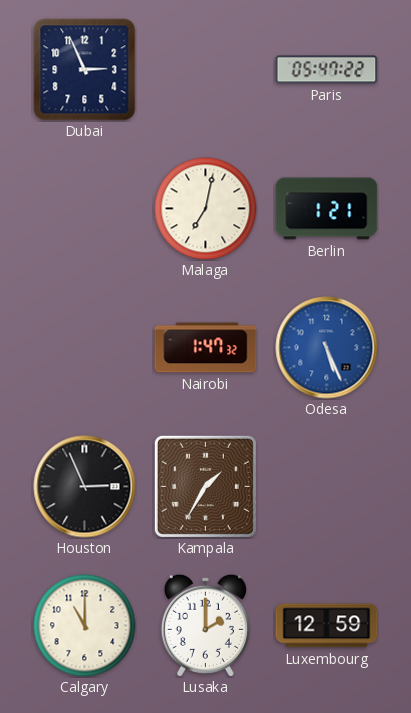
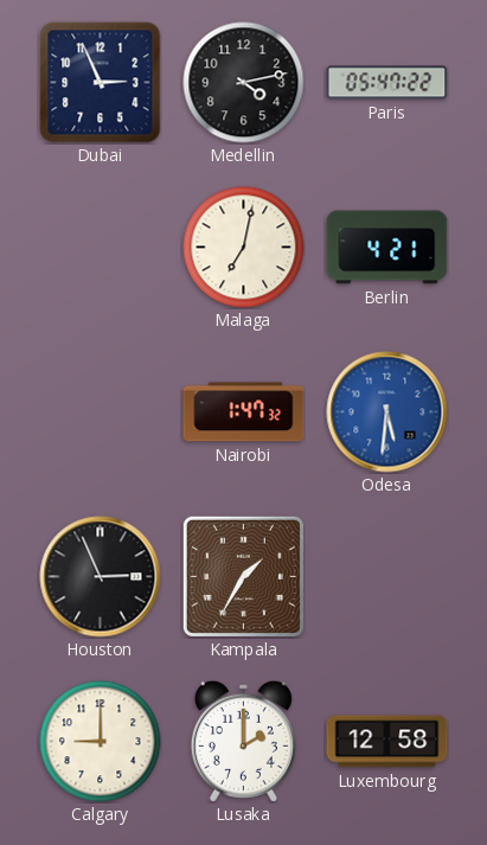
Medellin: none -> 4:13 (244, 83)
Berlin: 1:21 -> 4:21 (387, 248)
Odesa: 5:26 -> 5:31 (387, 412)
Calgary: 11:00 -> 9:00 (101, 742)
Luxembourg: 12:59 -> 12:58 (387, 742)
